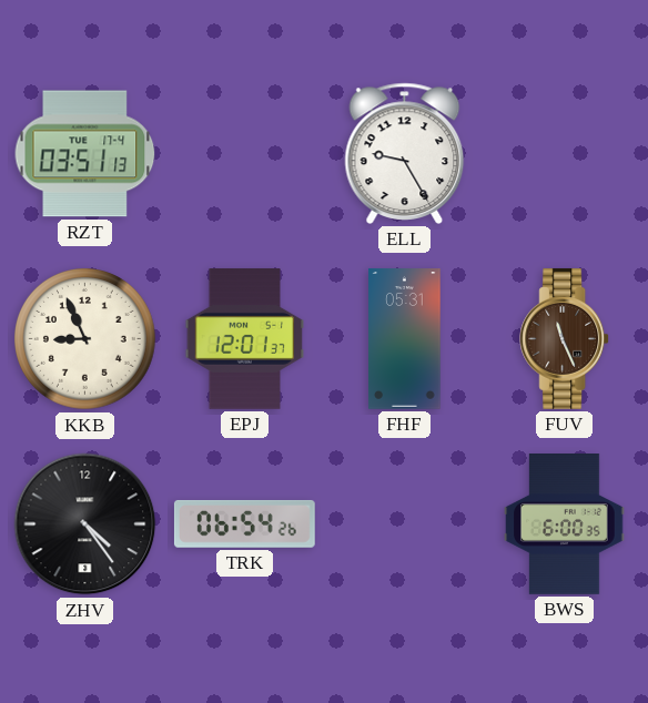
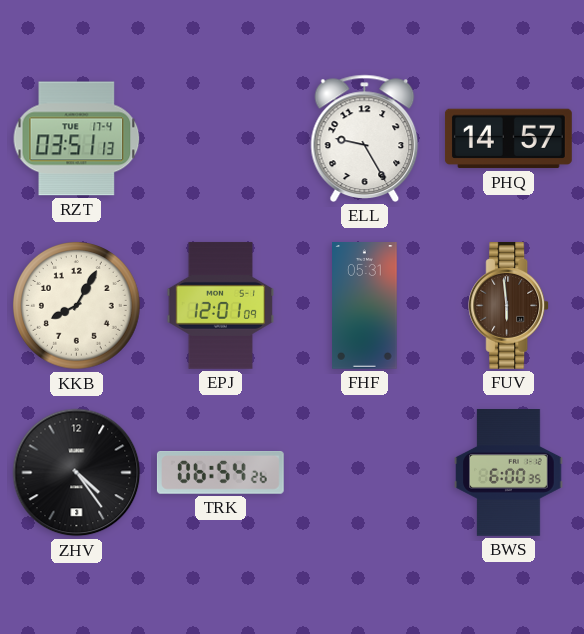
PHQ: none -> 14:57 (508, 139)
KKB: 8:56 -> 8:05 (77, 306)
EPJ: 12:01:37 -> 12:01:09 (221, 305)
FUV: 11:26 -> 5:59 (509, 305)
